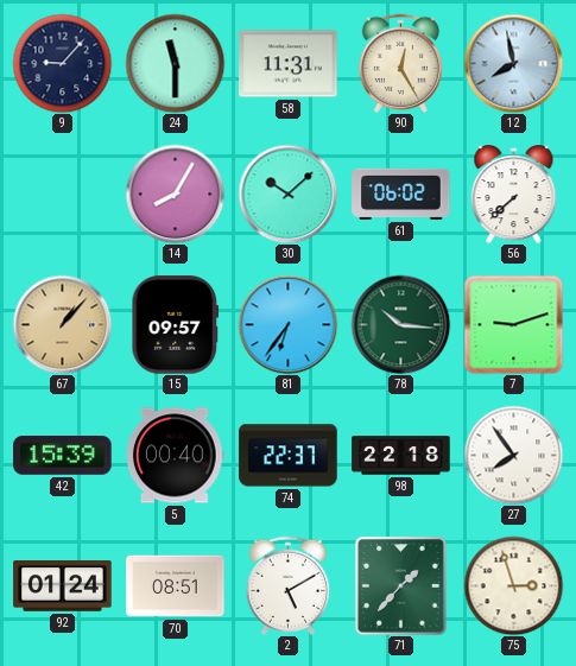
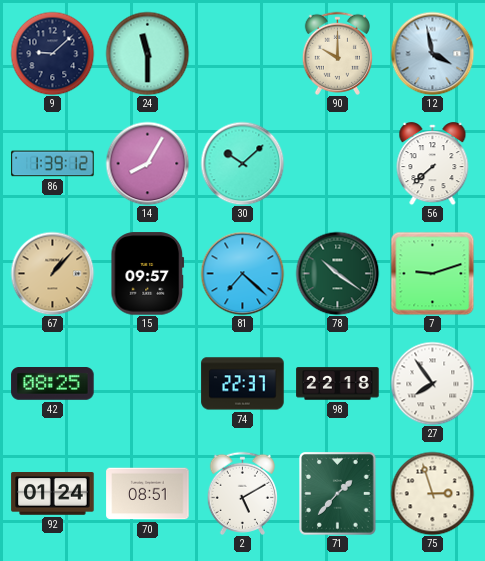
9: 9:07 -> 9:08 (52, 53)
58: 11:31 -> none (289, 64)
90: 12:25 -> 10:00 (337, 53)
12: 7:58 -> 3:58 (432, 53)
86: none -> 1:39 (53, 164)
61: 06:02 -> none (401, 194)
81: 6:36 -> 7:22 (242, 273)
78: 10:16 -> 10:21 (337, 273)
42: 15:39 -> 08:25 (53, 384)
5: 00:40 -> none (176, 456)
